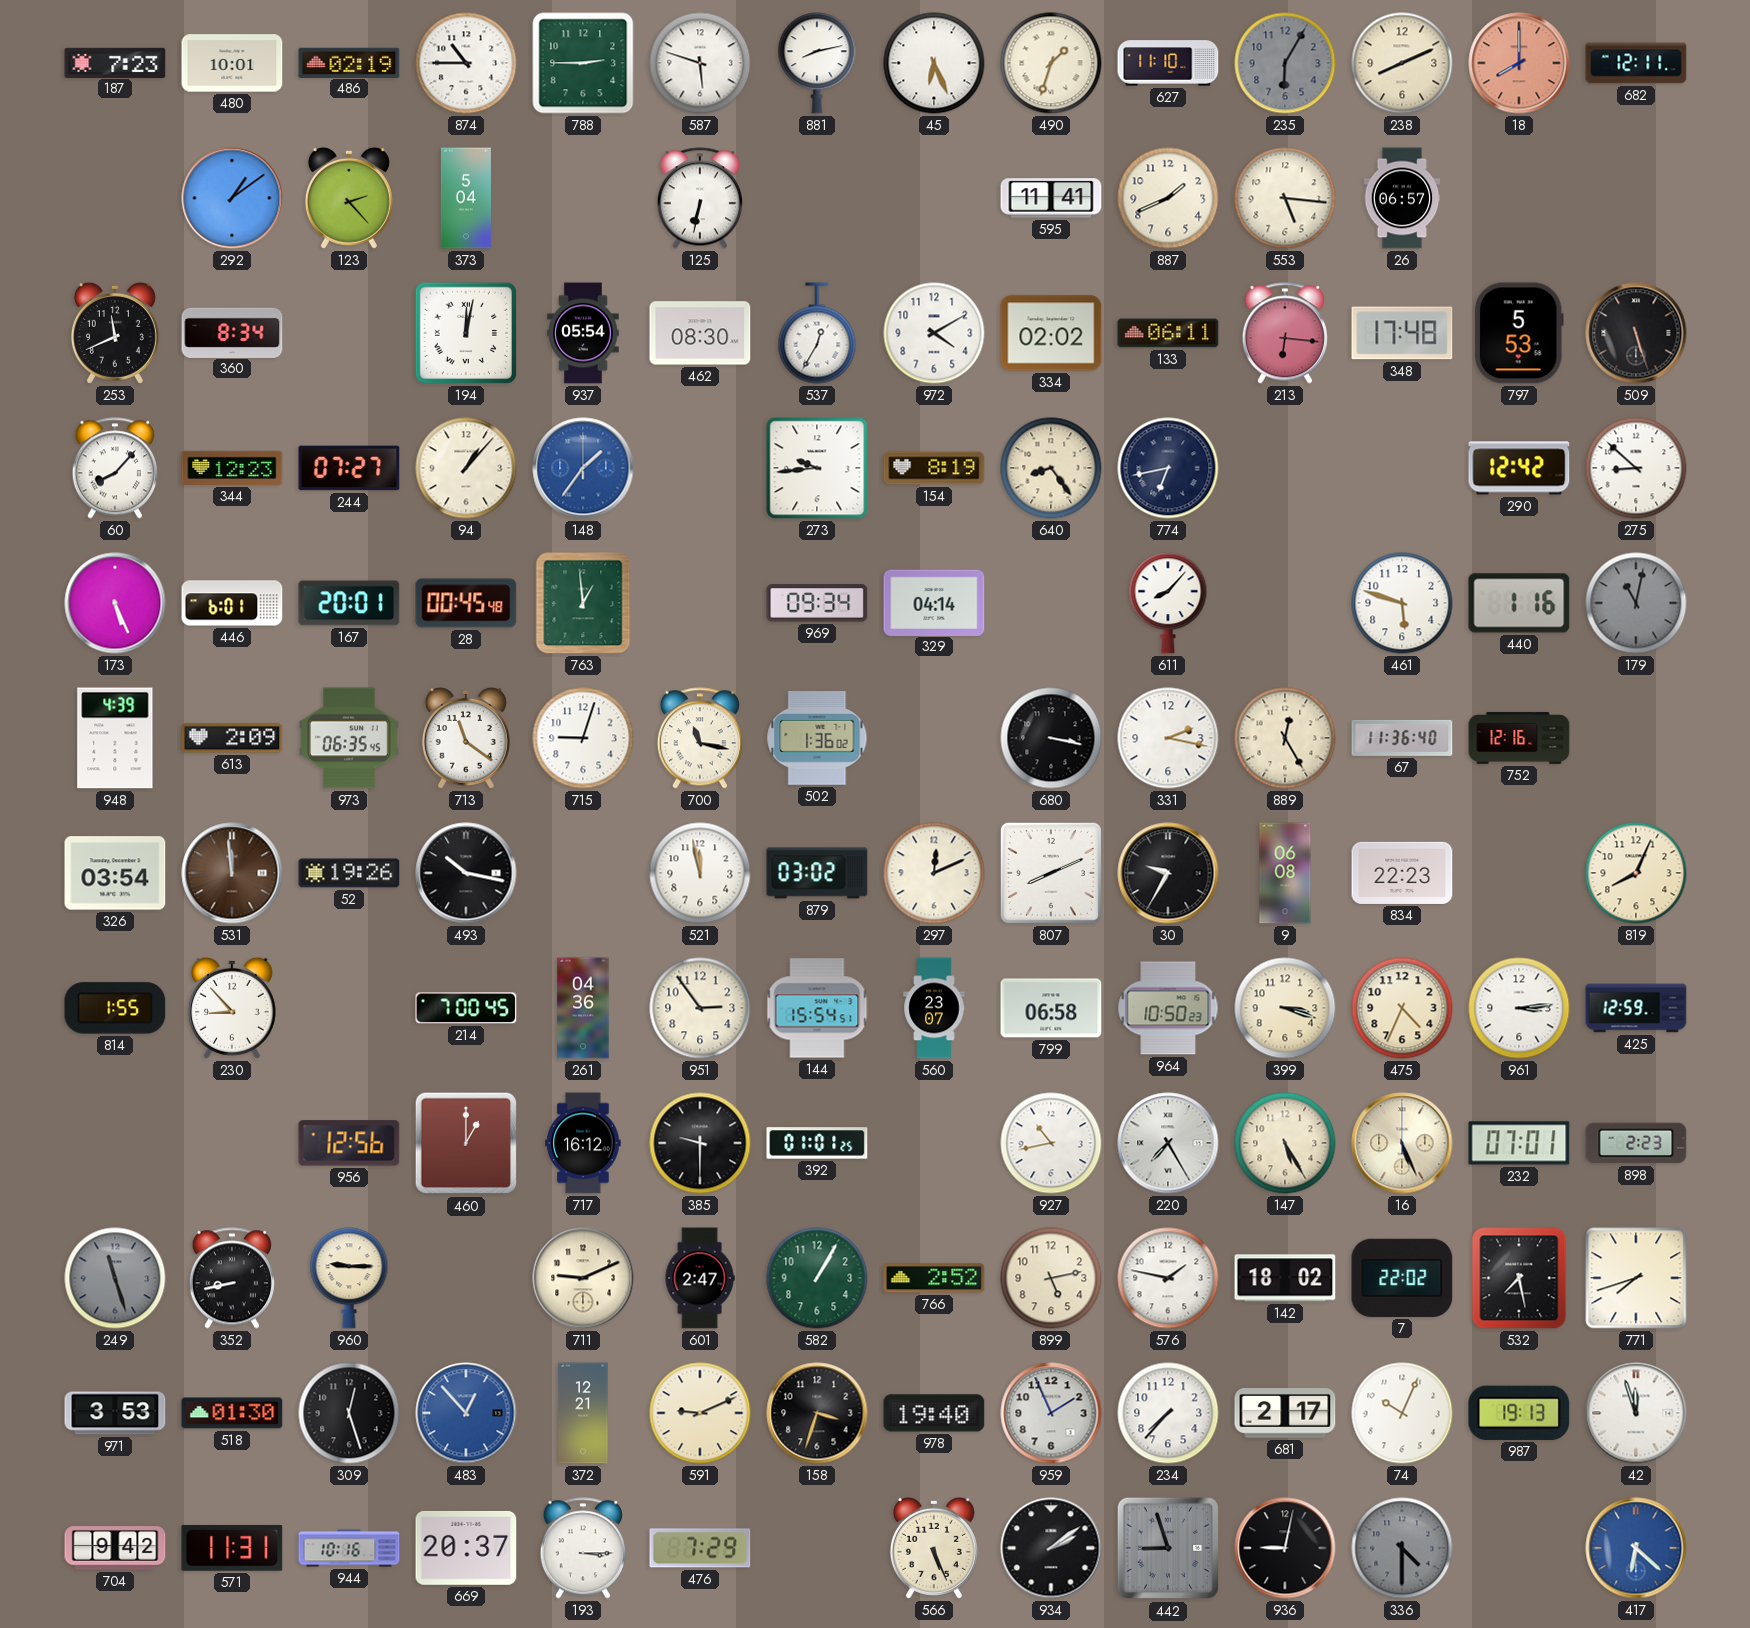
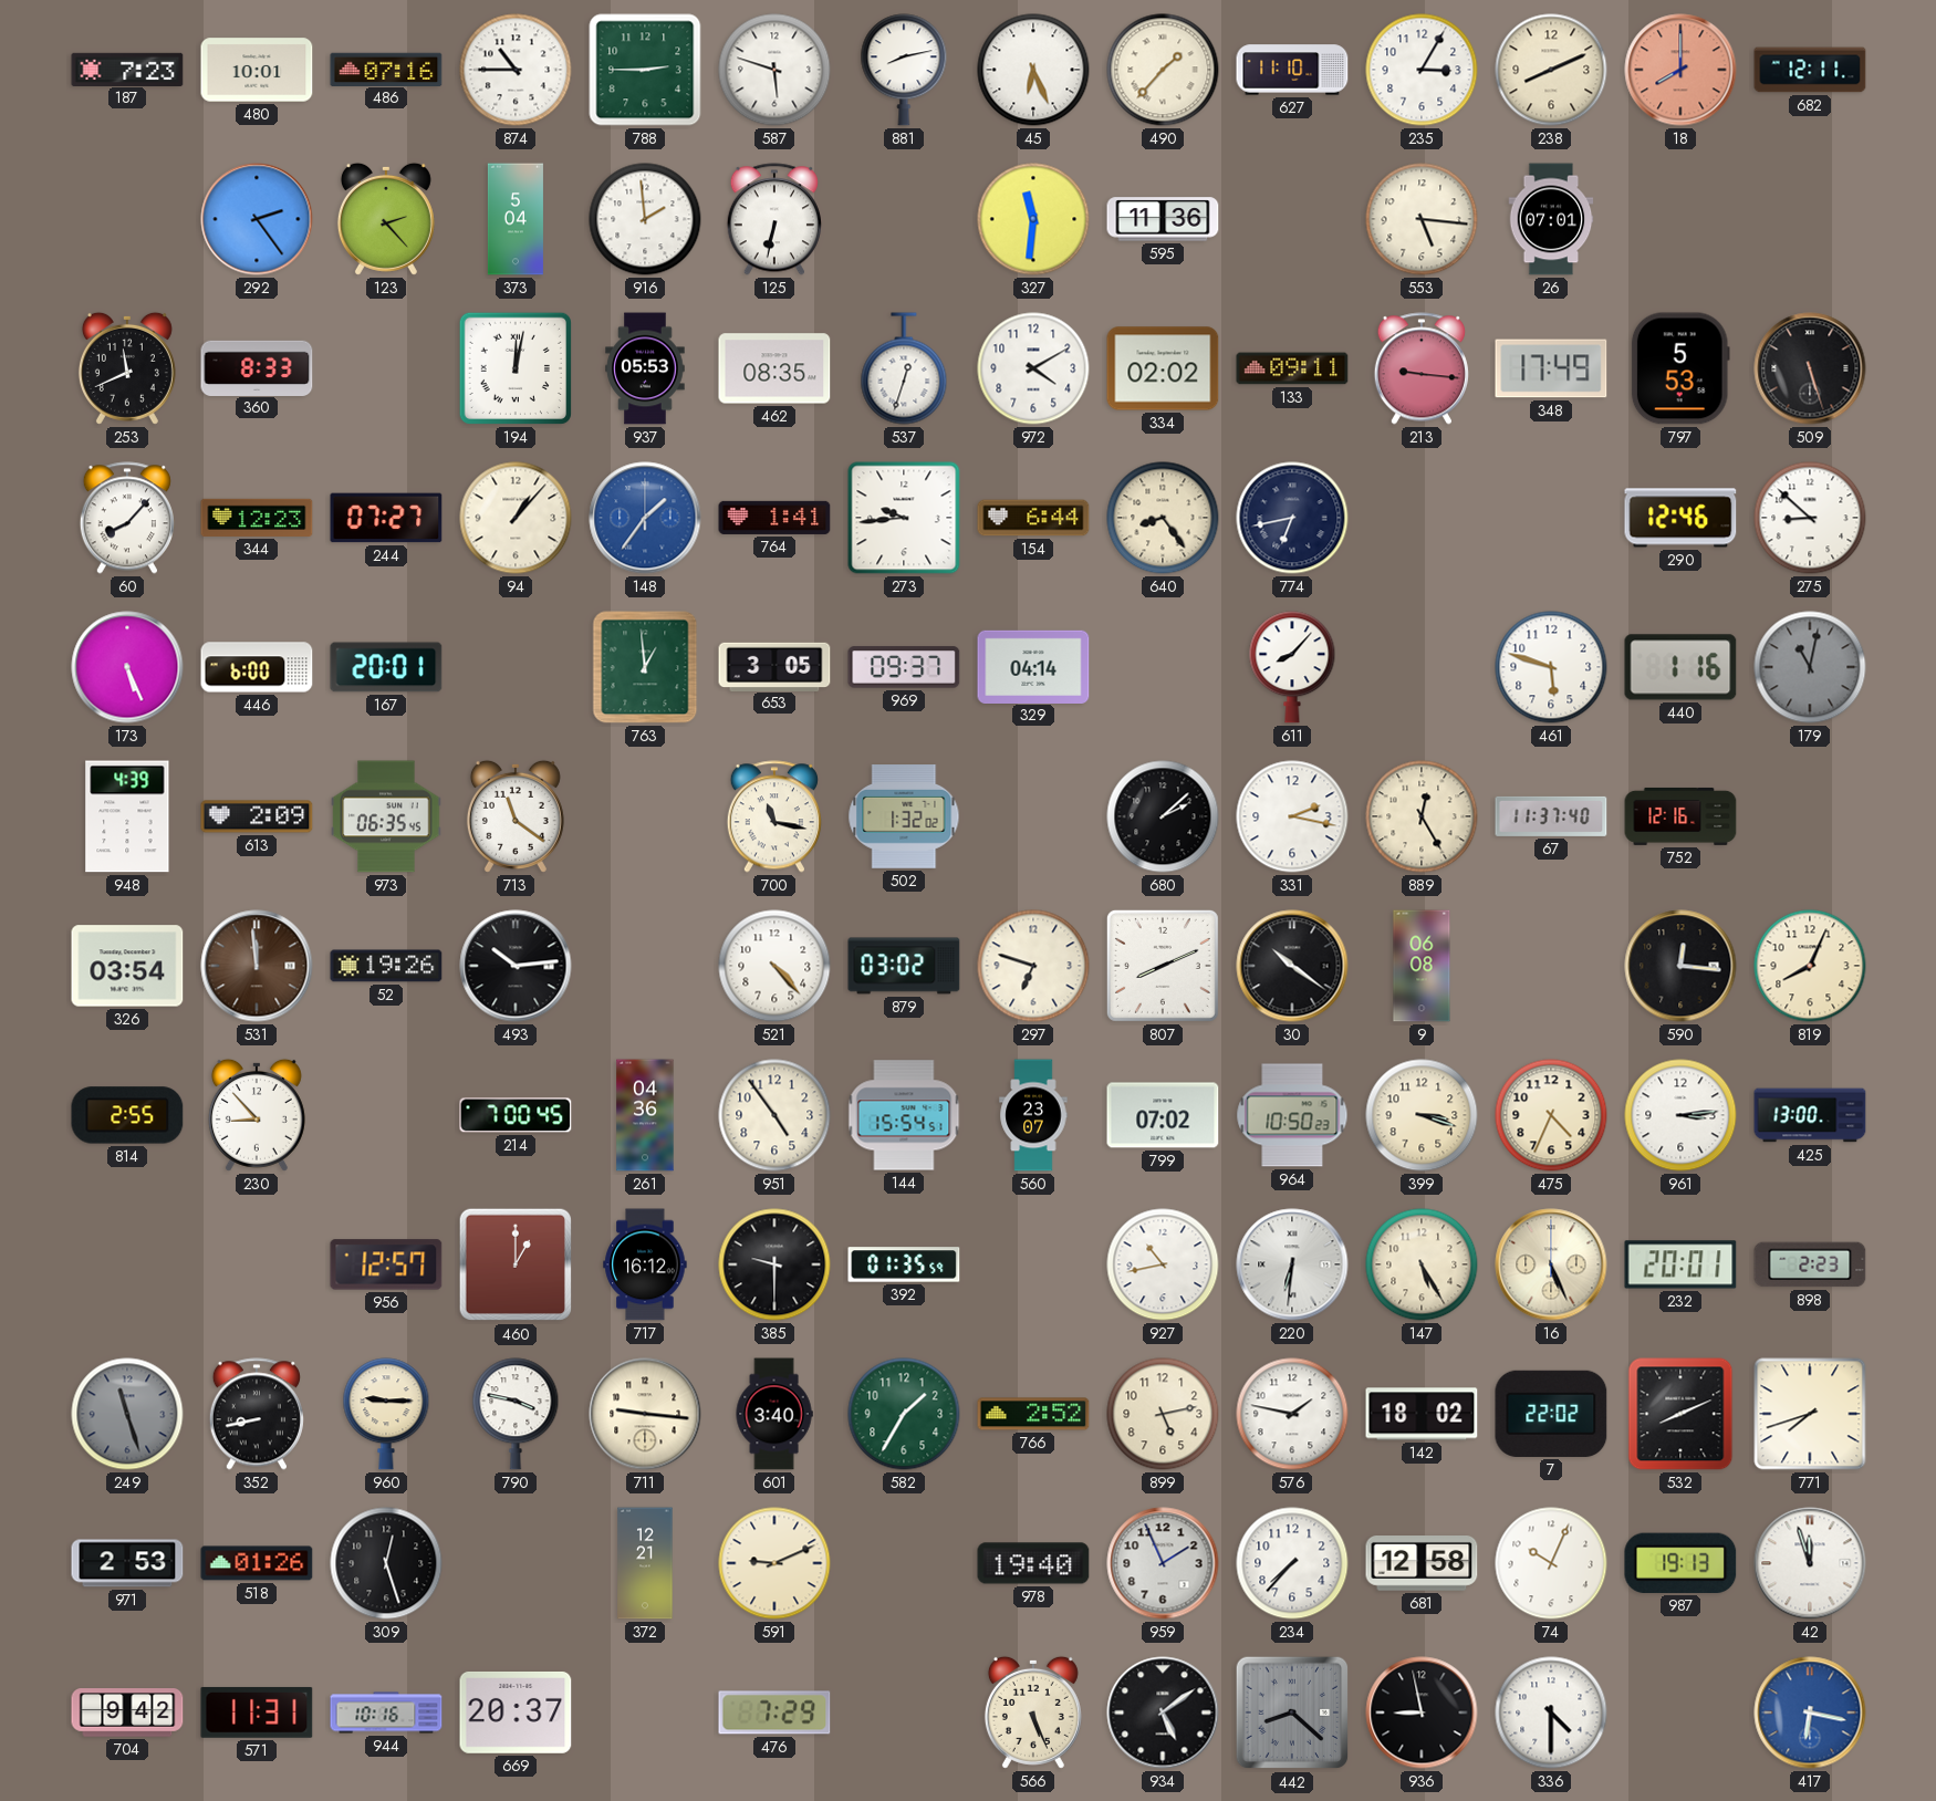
486: 02:19 -> 07:16 (386, 69)
490: 1:33 -> 1:37 (1163, 70)
235: 6:05 -> 3:05 (1422, 70)
235 dial: grey -> white (1422, 70)
292: 1:09 -> 2:24 (257, 219)
916: none -> 1:59 (645, 219)
327: none -> 11:31 (1033, 219)
595: 11:41 -> 11:36 (1163, 219)
887: 1:41 -> none (1168, 198)
26: 06:57 -> 07:01 (1551, 219)
360: 8:34 -> 8:33 (257, 367)
937: 05:54 -> 05:53 (645, 368)
462: 08:30 -> 08:35 (774, 368)
537: 12:35 -> 12:33 (904, 368)
133: 06:11 -> 09:11 (1292, 368)
213: 6:16 -> 9:16 (1422, 368)
348: 17:48 -> 17:49 (1551, 368)
764: none -> 1:41 (774, 518)
154: 8:19 -> 6:44 (1033, 518)
290: 12:42 -> 12:46 (1680, 518)
446: 6:01 -> 6:00 (257, 667)
28: 00:45 -> none (466, 603)
653: none -> 3:05 (774, 666)
969: 09:34 -> 09:37 (904, 667)
715: 9:03 -> none (583, 738)
502: 1:36 -> 1:32 (904, 818)
680: 3:17 -> 2:08 (1163, 816)
67: 11:36 -> 11:37 (1551, 816)
493: 10:17 -> 10:14 (516, 966)
521: 11:58 -> 4:23 (774, 966)
297: 12:11 -> 6:48 (1033, 966)
30: 9:35 -> 10:21 (1292, 966)
834: 22:23 -> none (1402, 873)
590: none -> 12:16 (1680, 966)
814: 1:55 -> 2:55 (127, 1115)
951: 2:54 -> 4:54 (774, 1115)
799: 06:58 -> 07:02 (1163, 1115)
425: 12:59 -> 13:00 (1810, 1115)
956: 12:56 -> 12:57 (386, 1264)
392: 01:01 -> 01:35 (904, 1264)
220: 7:25 -> 6:31 (1292, 1264)
232: 07:01 -> 20:01 (1680, 1264)
790: none -> 3:47 (516, 1414)
711: 9:11 -> 9:16 (645, 1414)
601: 2:47 -> 3:40 (774, 1414)
582: 1:05 -> 1:35 (904, 1414)
532: 7:28 -> 8:11 (1680, 1414)
971: 3:53 -> 2:53 (127, 1563)
518: 01:30 -> 01:26 (257, 1563)
483: 12:53 -> none (466, 1413)
158: 3:33 -> none (817, 1413)
681: 2:17 -> 12:58 (1422, 1564)
193: 3:15 -> none (583, 1548)
934: 2:09 -> 5:09 (1163, 1712)
442: 8:57 -> 8:22 (1292, 1712)
936: 9:02 -> 8:58 (1422, 1712)
336 dial: grey -> white (1551, 1712)
417: 6:22 -> 6:17 (1810, 1712)
